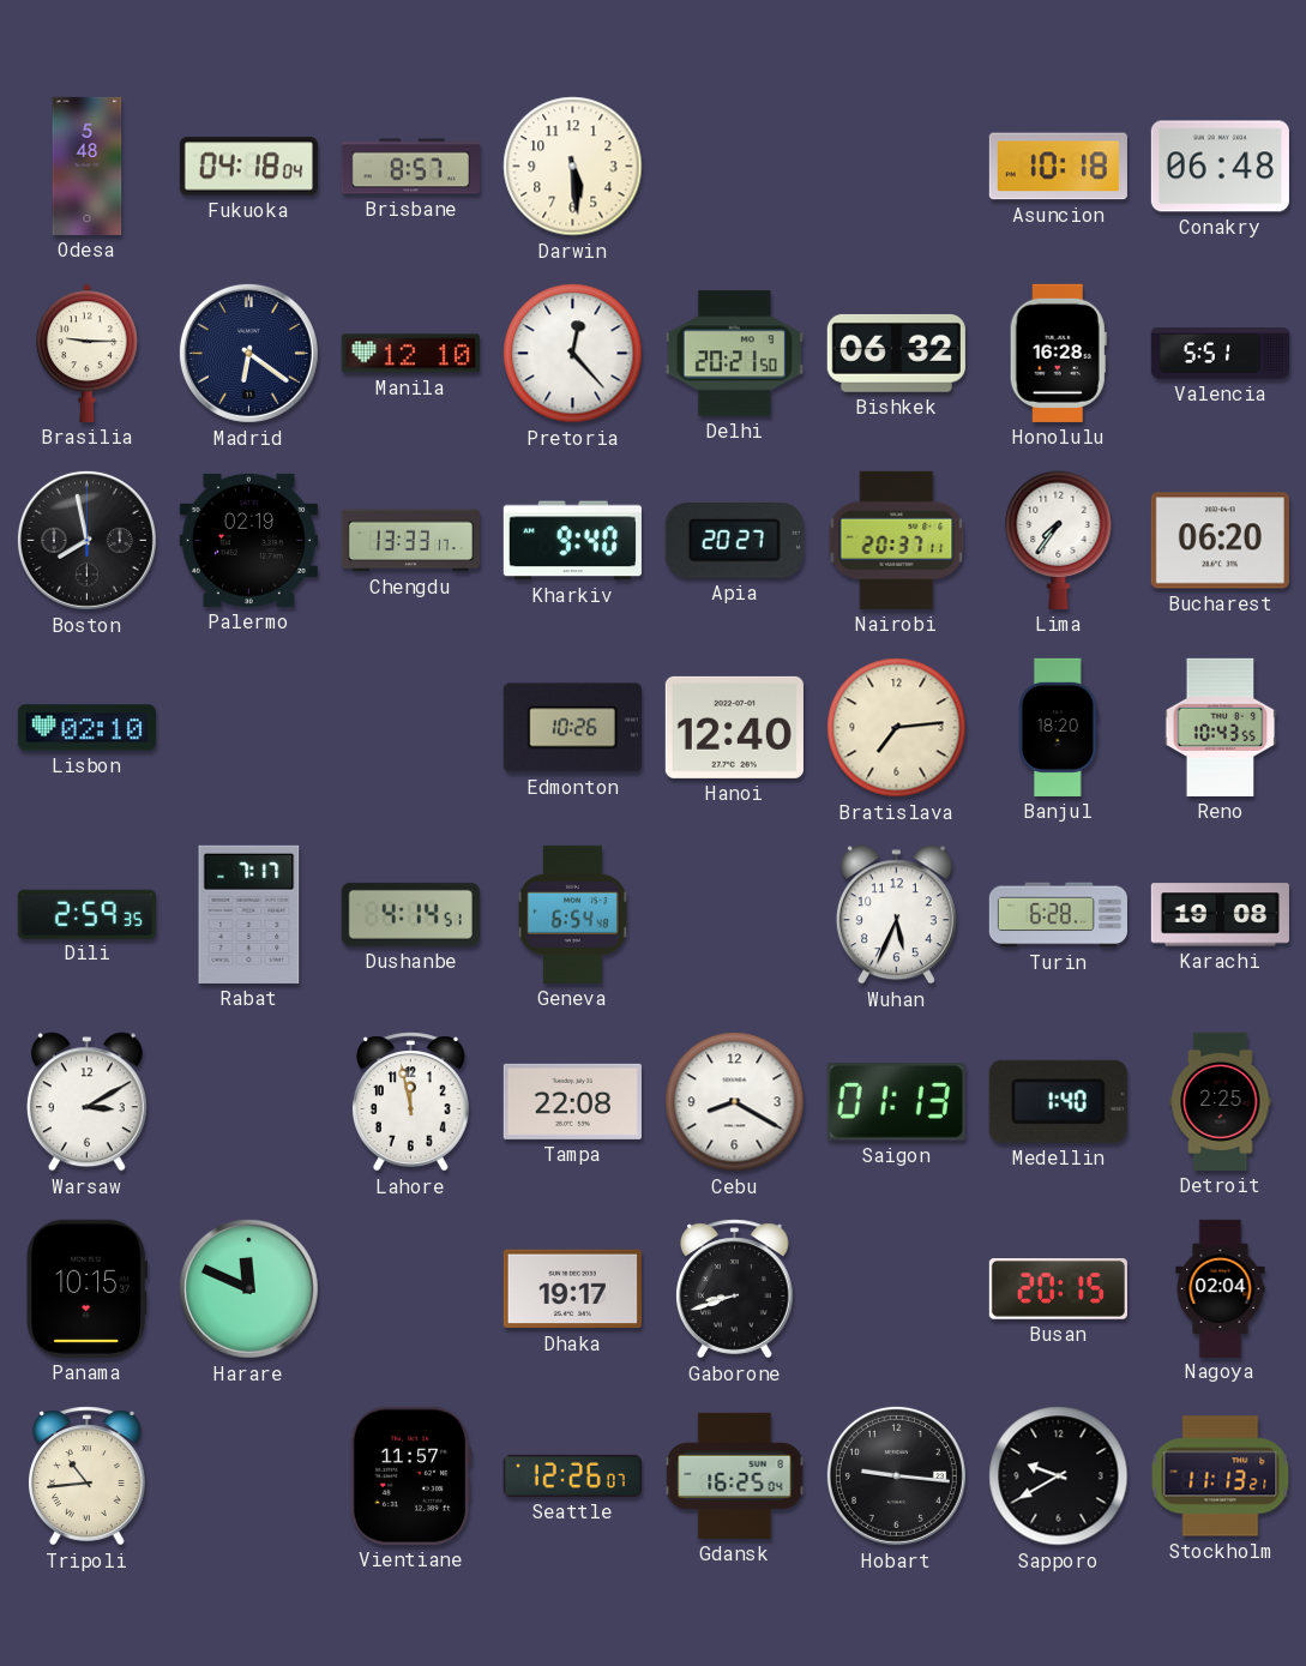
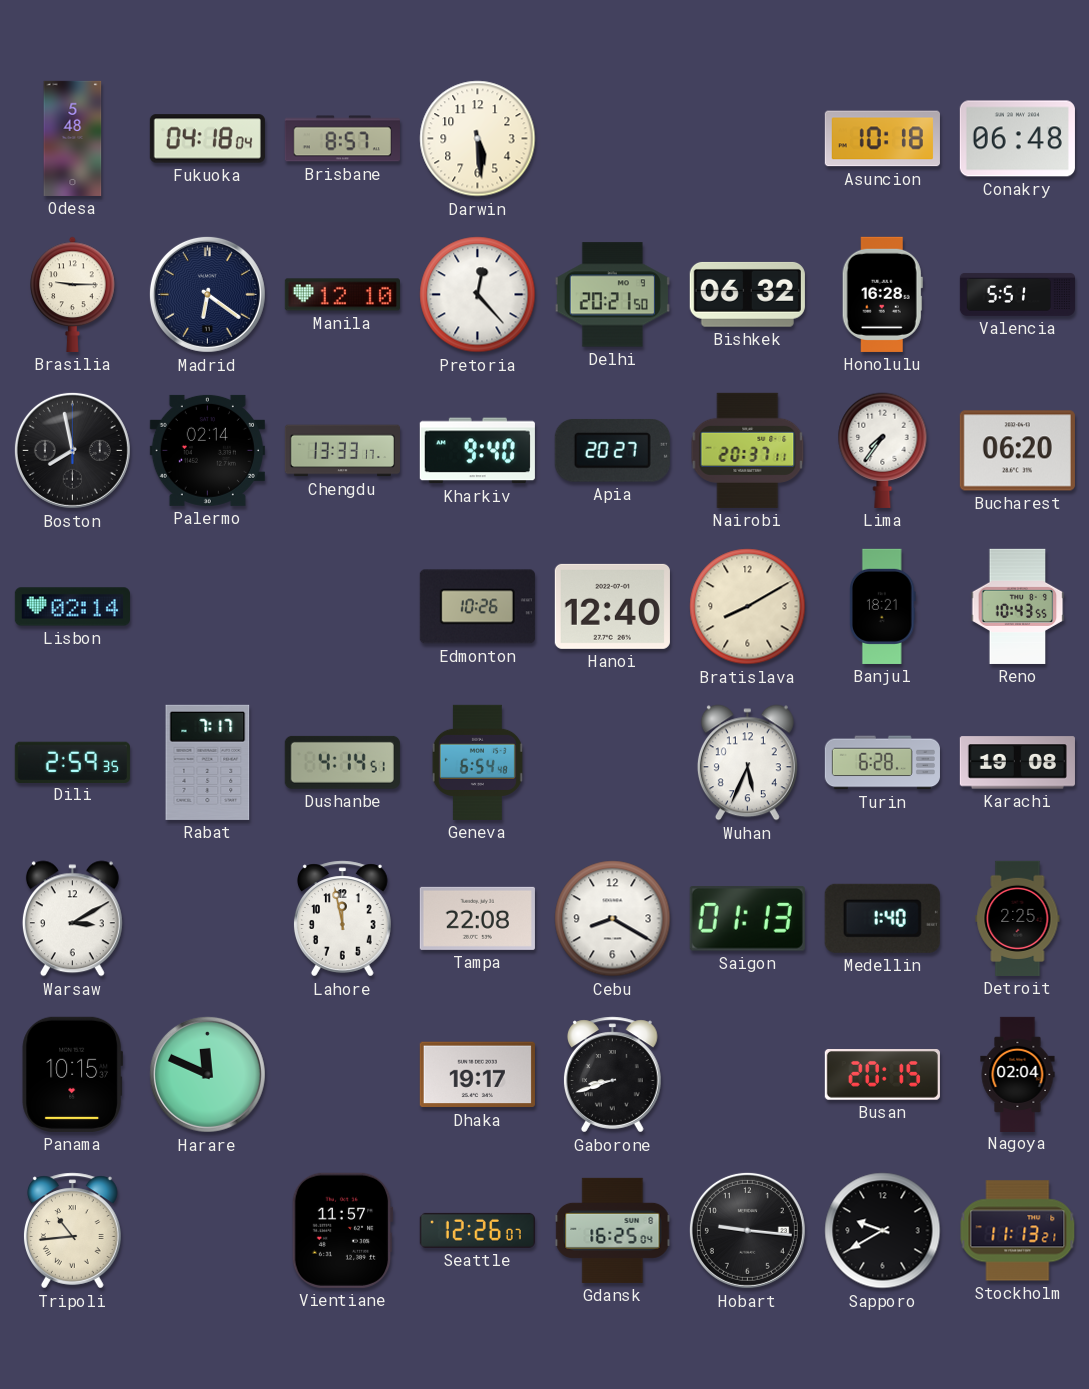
Palermo: 02:19 -> 02:14 (207, 450)
Lisbon: 02:10 -> 02:14 (72, 607)
Bratislava: 7:14 -> 8:10 (748, 607)
Banjul: 18:20 -> 18:21 (883, 606)
